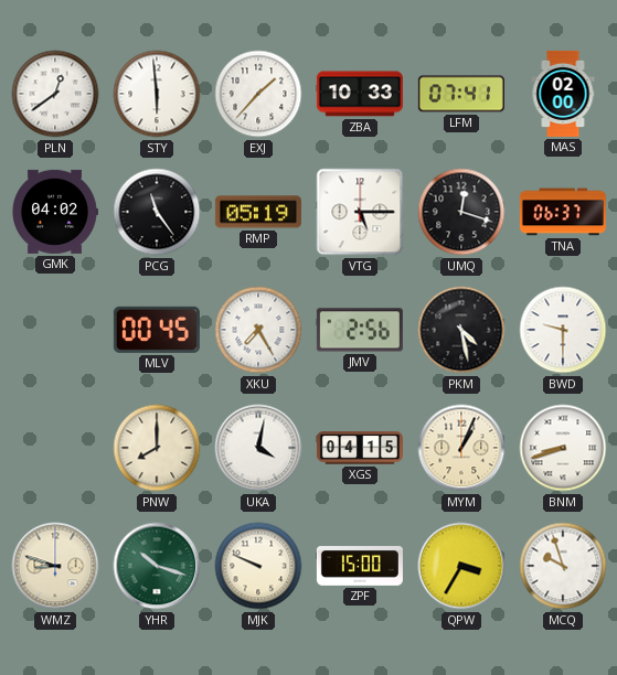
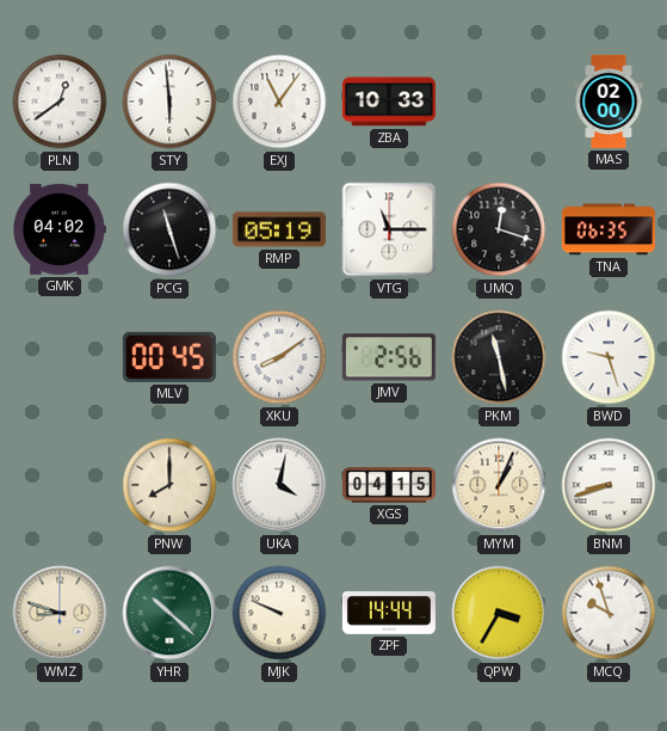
EXJ: 1:37 -> 11:06 (279, 102)
LFM: 07:41 -> none (461, 94)
PCG: 11:24 -> 11:27 (169, 229)
VTG: 5:15 -> 11:15 (389, 229)
TNA: 06:37 -> 06:35 (609, 229)
XKU: 7:25 -> 8:09 (279, 357)
PKM: 4:28 -> 11:28 (499, 357)
BWD: 9:30 -> 9:27 (609, 357)
YHR: 10:18 -> 10:22 (169, 613)
ZPF: 15:00 -> 14:44 (389, 614)
